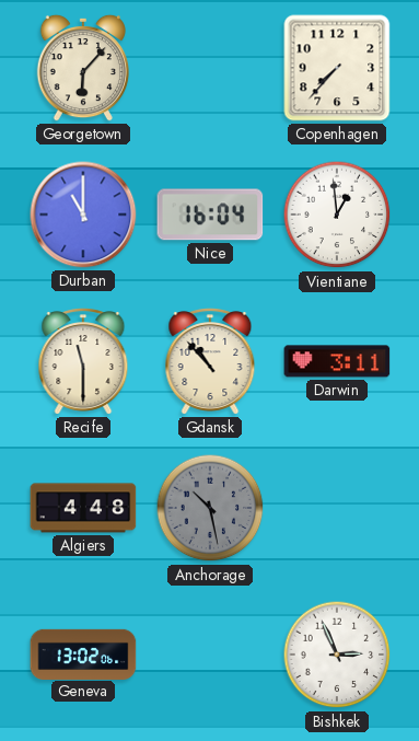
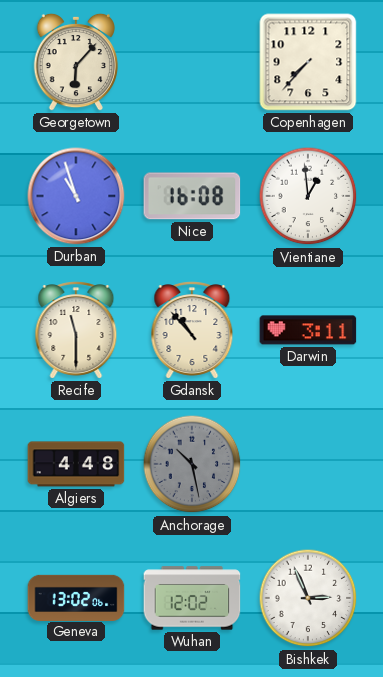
Durban: 11:00 -> 10:57 (76, 196)
Nice: 16:04 -> 16:08 (192, 196)
Wuhan: none -> 12:02 (192, 598)
